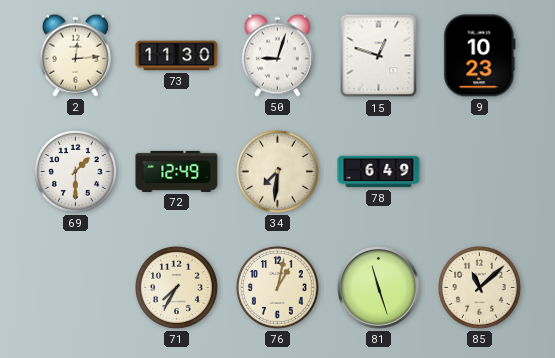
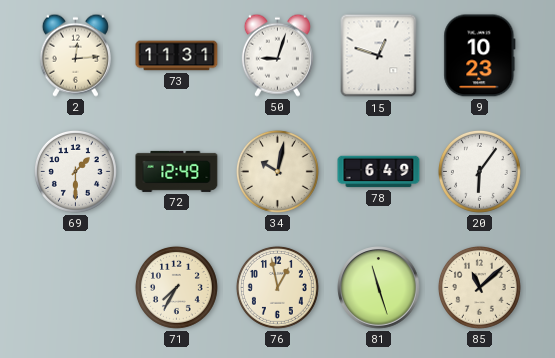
73: 11:30 -> 11:31 (177, 56)
34: 7:31 -> 10:02 (277, 171)
20: none -> 6:06 (479, 171)
76: 1:02 -> 12:58 (277, 287)
